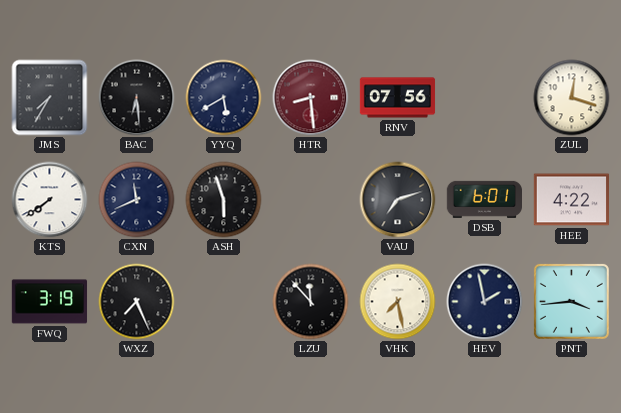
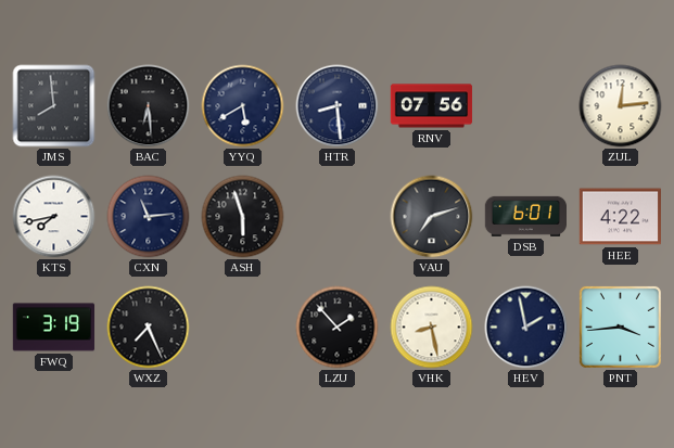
JMS: 7:35 -> 7:59 (54, 106)
HTR dial: burgundy -> navy (338, 106)
ZUL: 12:18 -> 12:14 (621, 106)
KTS: 7:39 -> 7:43 (54, 217)
CXN: 11:41 -> 11:14 (149, 217)
LZU: 11:53 -> 1:53 (338, 328)
VHK: 7:28 -> 8:28 (432, 328)
